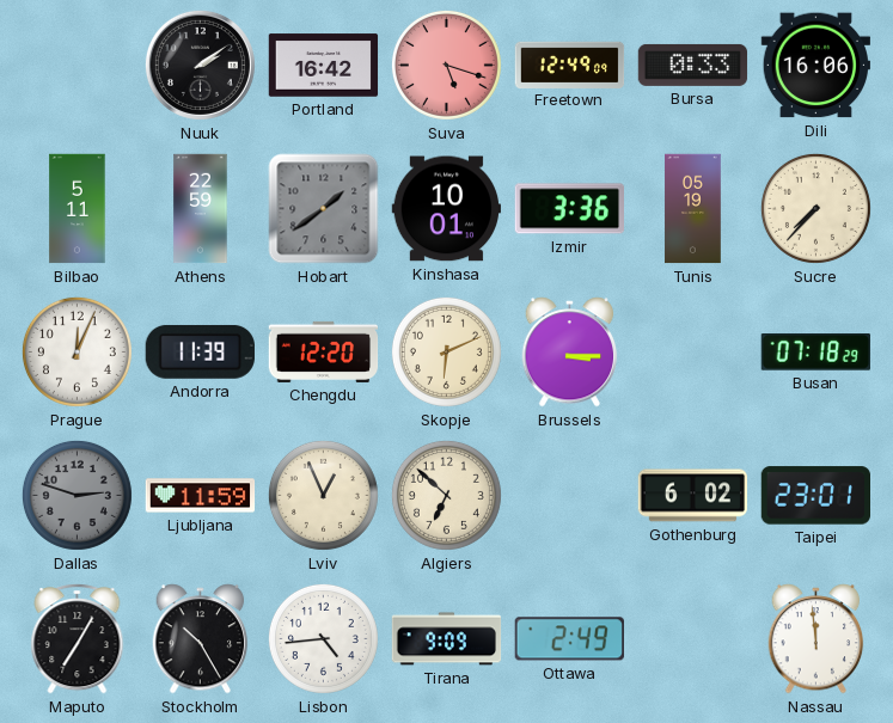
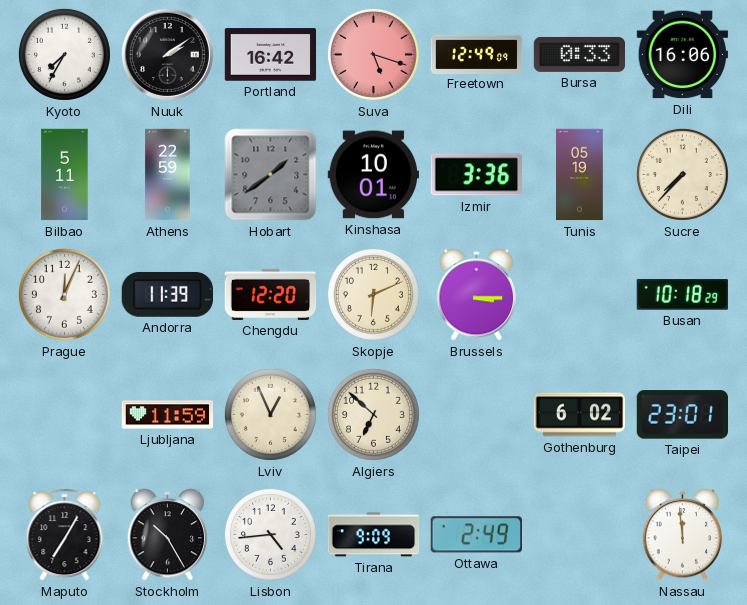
Kyoto: none -> 7:35 (64, 54)
Busan: 07:18 -> 10:18 (682, 295)
Dallas: 2:48 -> none (77, 495)
